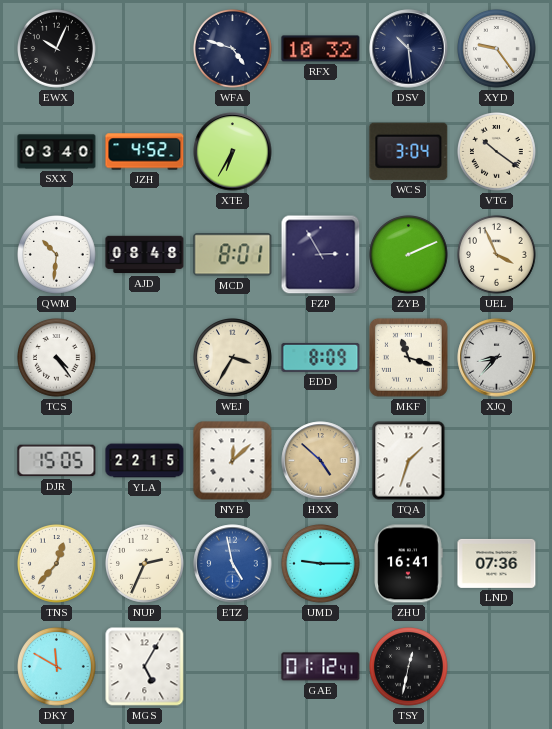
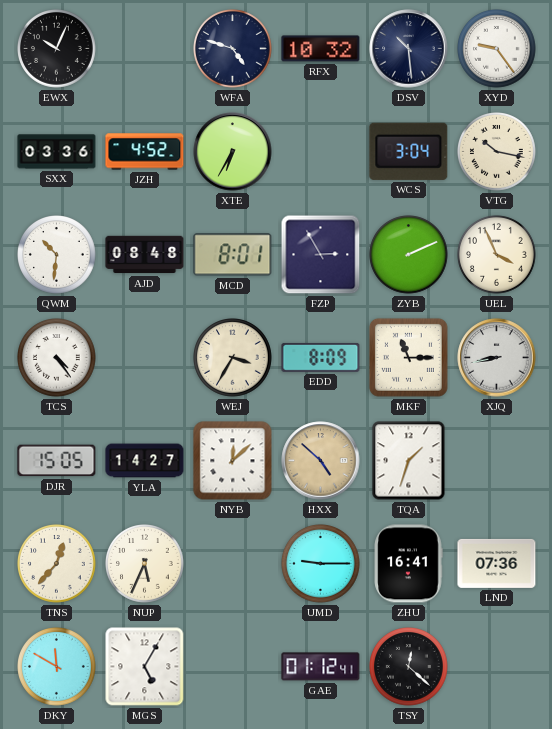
SXX: 03:40 -> 03:36 (57, 152)
VTG: 10:21 -> 10:17 (497, 152)
MKF: 11:18 -> 11:15 (408, 357)
XJQ: 8:37 -> 8:43 (497, 358)
YLA: 22:15 -> 14:27 (145, 461)
NUP: 2:34 -> 5:34 (145, 564)
ETZ: 4:58 -> none (233, 564)
TSY: 12:32 -> 12:22 (409, 667)
